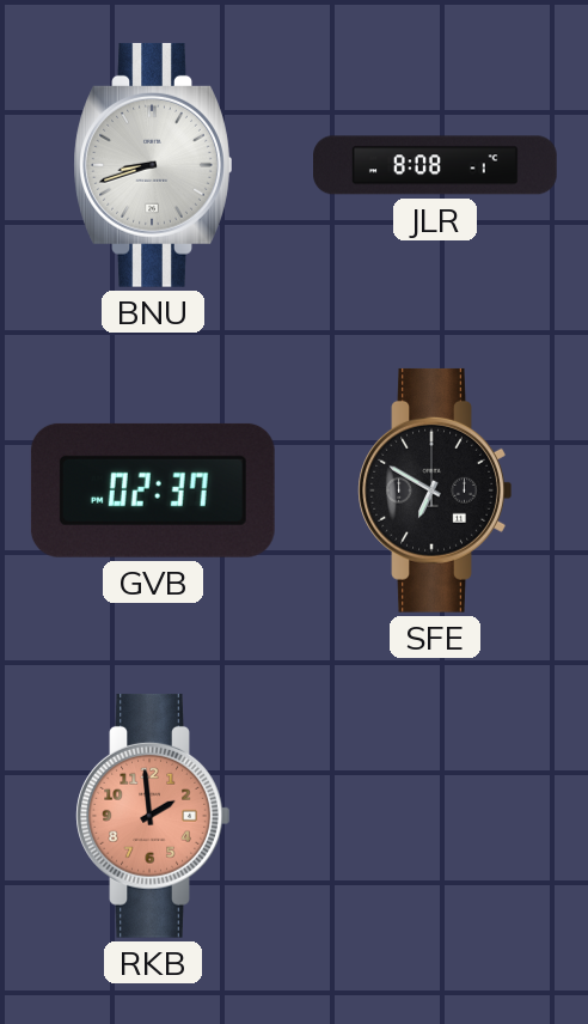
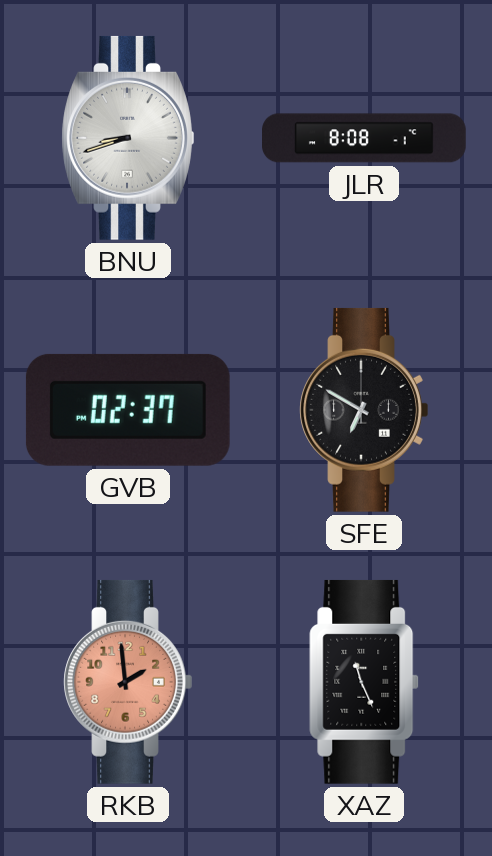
XAZ: none -> 11:26 (364, 682)
